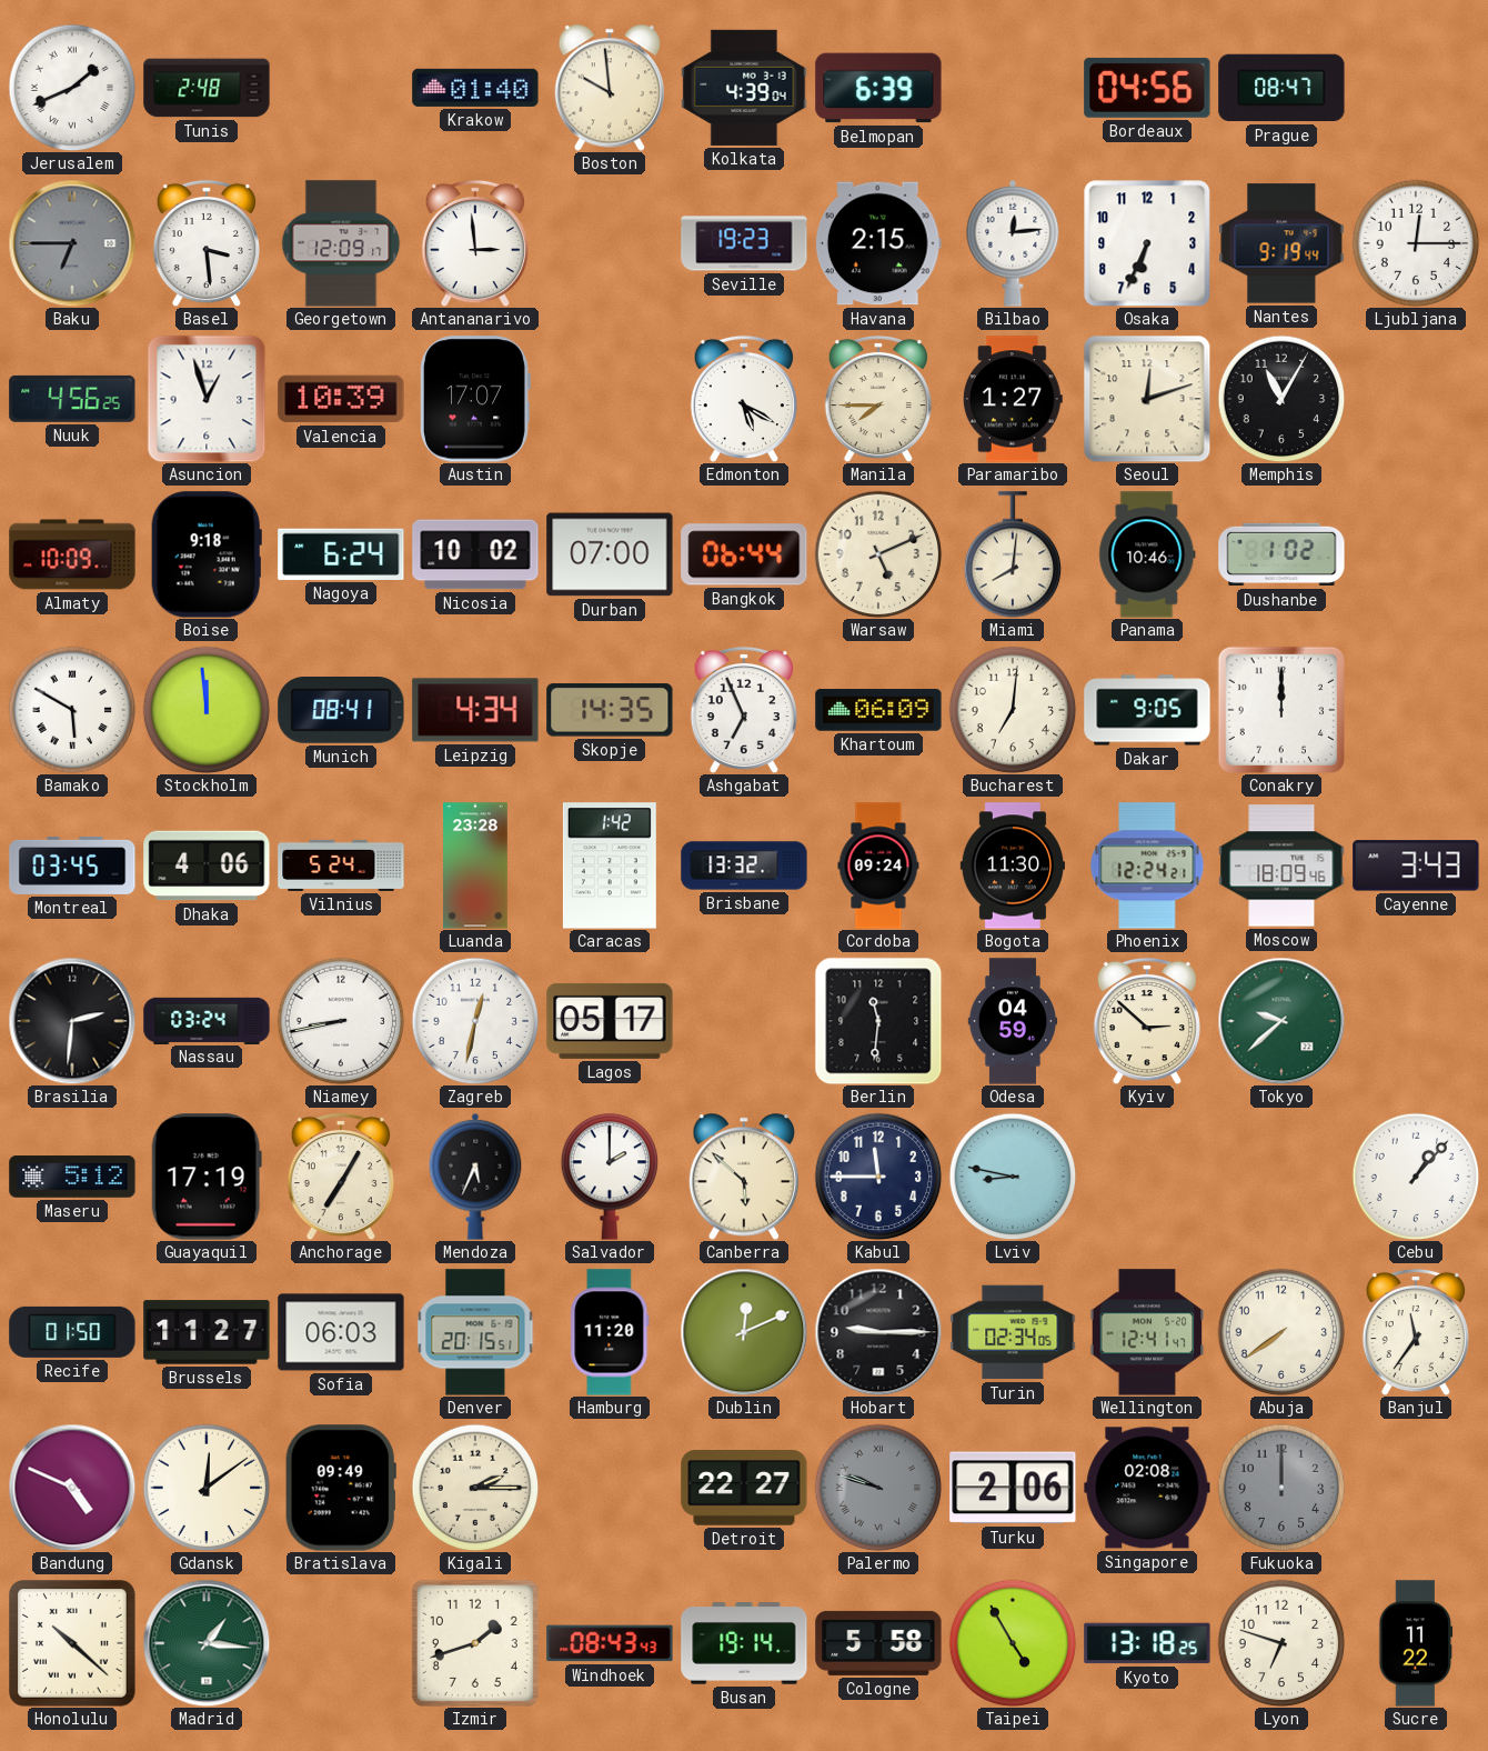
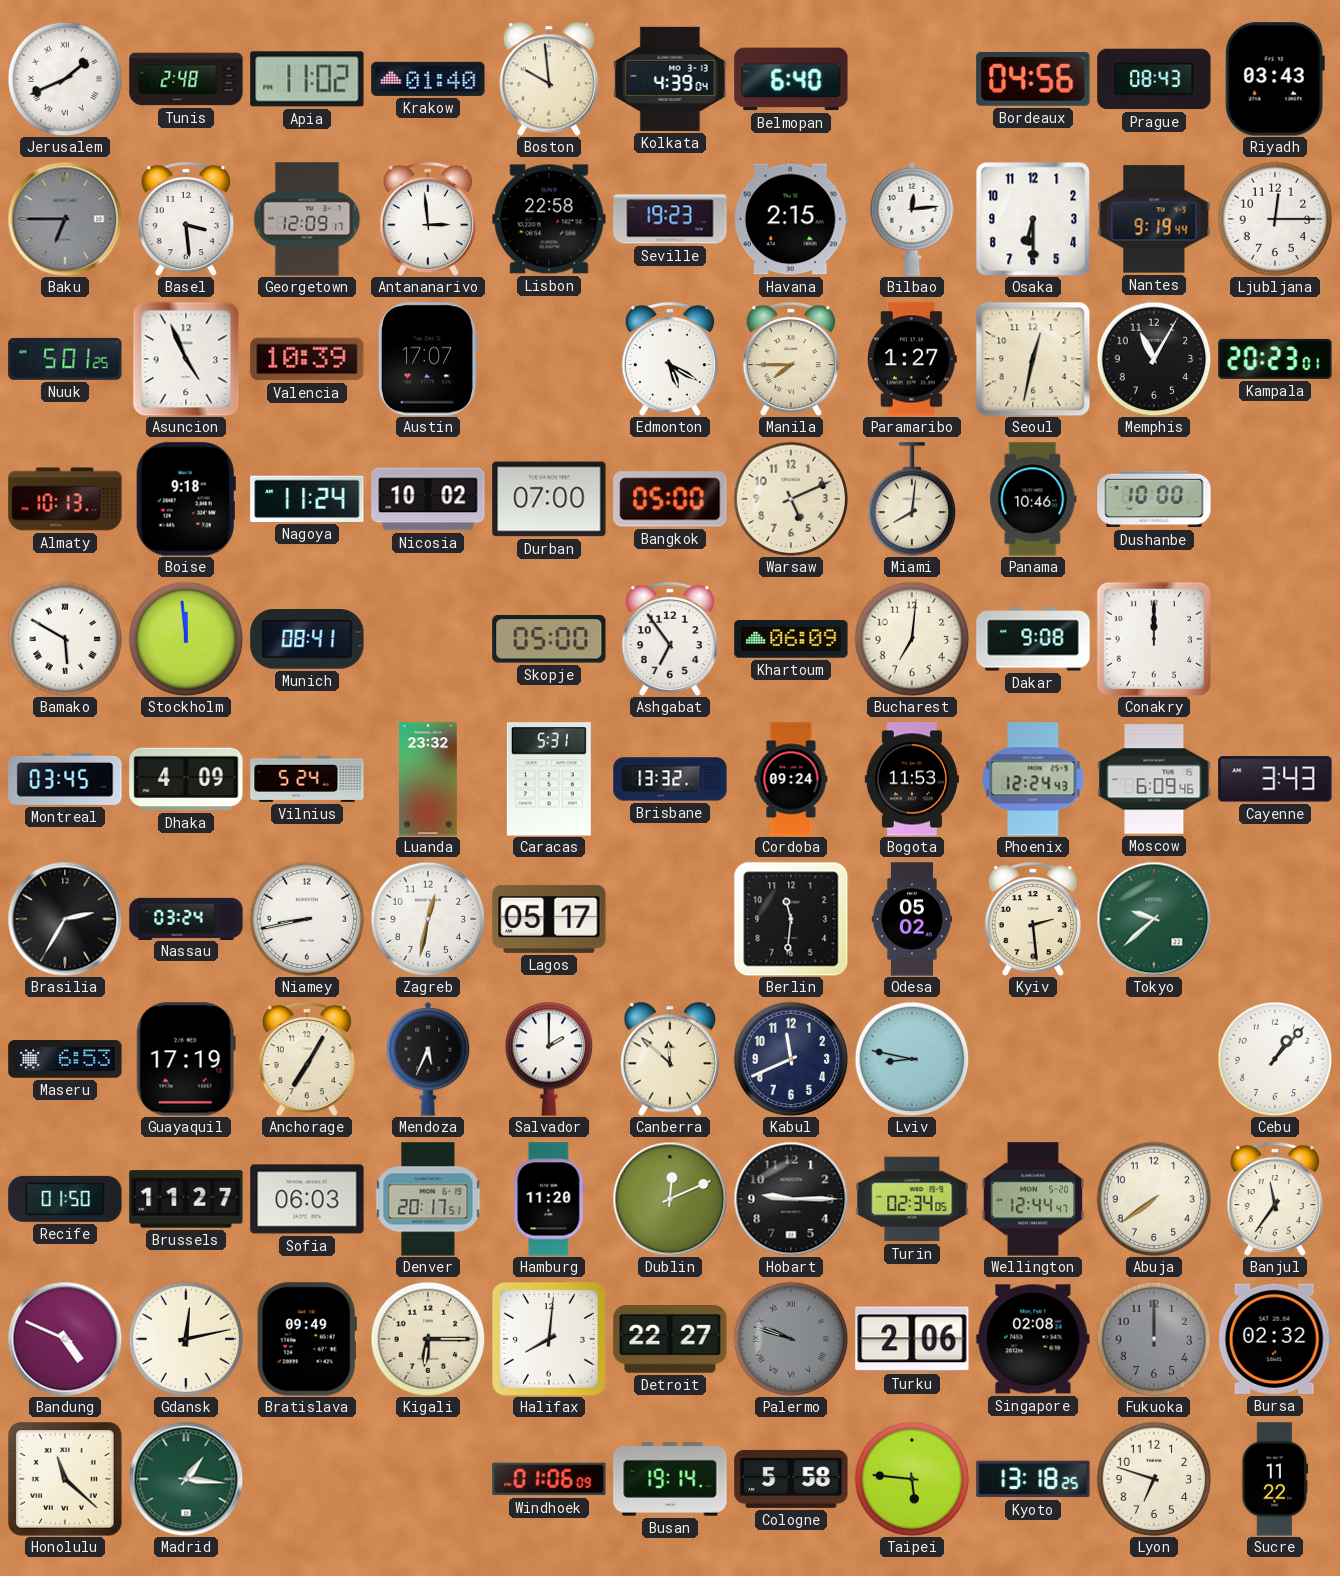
Apia: none -> 11:02 (307, 79)
Belmopan: 6:39 -> 6:40 (791, 79)
Prague: 08:47 -> 08:43 (1154, 79)
Riyadh: none -> 03:43 (1275, 79)
Lisbon: none -> 22:58 (549, 219)
Osaka: 6:34 -> 6:30 (1033, 219)
Nuuk: 4:56 -> 5:01 (65, 359)
Asuncion: 12:57 -> 4:56 (186, 359)
Seoul: 12:12 -> 12:32 (1033, 359)
Kampala: none -> 20:23 (1275, 359)
Almaty: 10:09 -> 10:13 (65, 499)
Nagoya: 6:24 -> 11:24 (307, 499)
Bangkok: 06:44 -> 05:00 (670, 499)
Dushanbe: 1:02 -> 10:00 (1154, 499)
Leipzig: 4:34 -> none (475, 710)
Skopje: 14:35 -> 05:00 (549, 639)
Ashgabat: 6:56 -> 6:54 (670, 639)
Dakar: 9:05 -> 9:08 (1033, 639)
Dhaka: 4:06 -> 4:09 (186, 779)
Luanda: 23:28 -> 23:32 (429, 779)
Caracas: 1:42 -> 5:31 (549, 779)
Bogota: 11:30 -> 11:53 (911, 779)
Phoenix: 12:24:21 -> 12:24:43 (1033, 779)
Moscow: 18:09 -> 6:09 (1154, 779)
Brasilia: 2:31 -> 2:35 (65, 919)
Odesa: 04:59 -> 05:02 (912, 919)
Kyiv: 2:52 -> 2:29 (1033, 919)
Maseru: 5:12 -> 6:53 (65, 1059)
Canberra: 5:52 -> 11:52 (669, 1059)
Kabul: 11:45 -> 11:41 (791, 1059)
Denver: 20:15 -> 20:17 (428, 1199)
Wellington: 12:41 -> 12:44 (1033, 1199)
Gdansk: 12:09 -> 12:13 (186, 1339)
Kigali: 2:15 -> 6:15 (428, 1339)
Halifax: none -> 8:01 (549, 1339)
Bursa: none -> 02:32 (1275, 1339)
Honolulu: 10:22 -> 11:22 (65, 1479)
Izmir: 1:42 -> none (475, 1643)
Windhoek: 08:43 -> 01:06 (549, 1479)
Taipei: 4:55 -> 5:46 (912, 1479)
